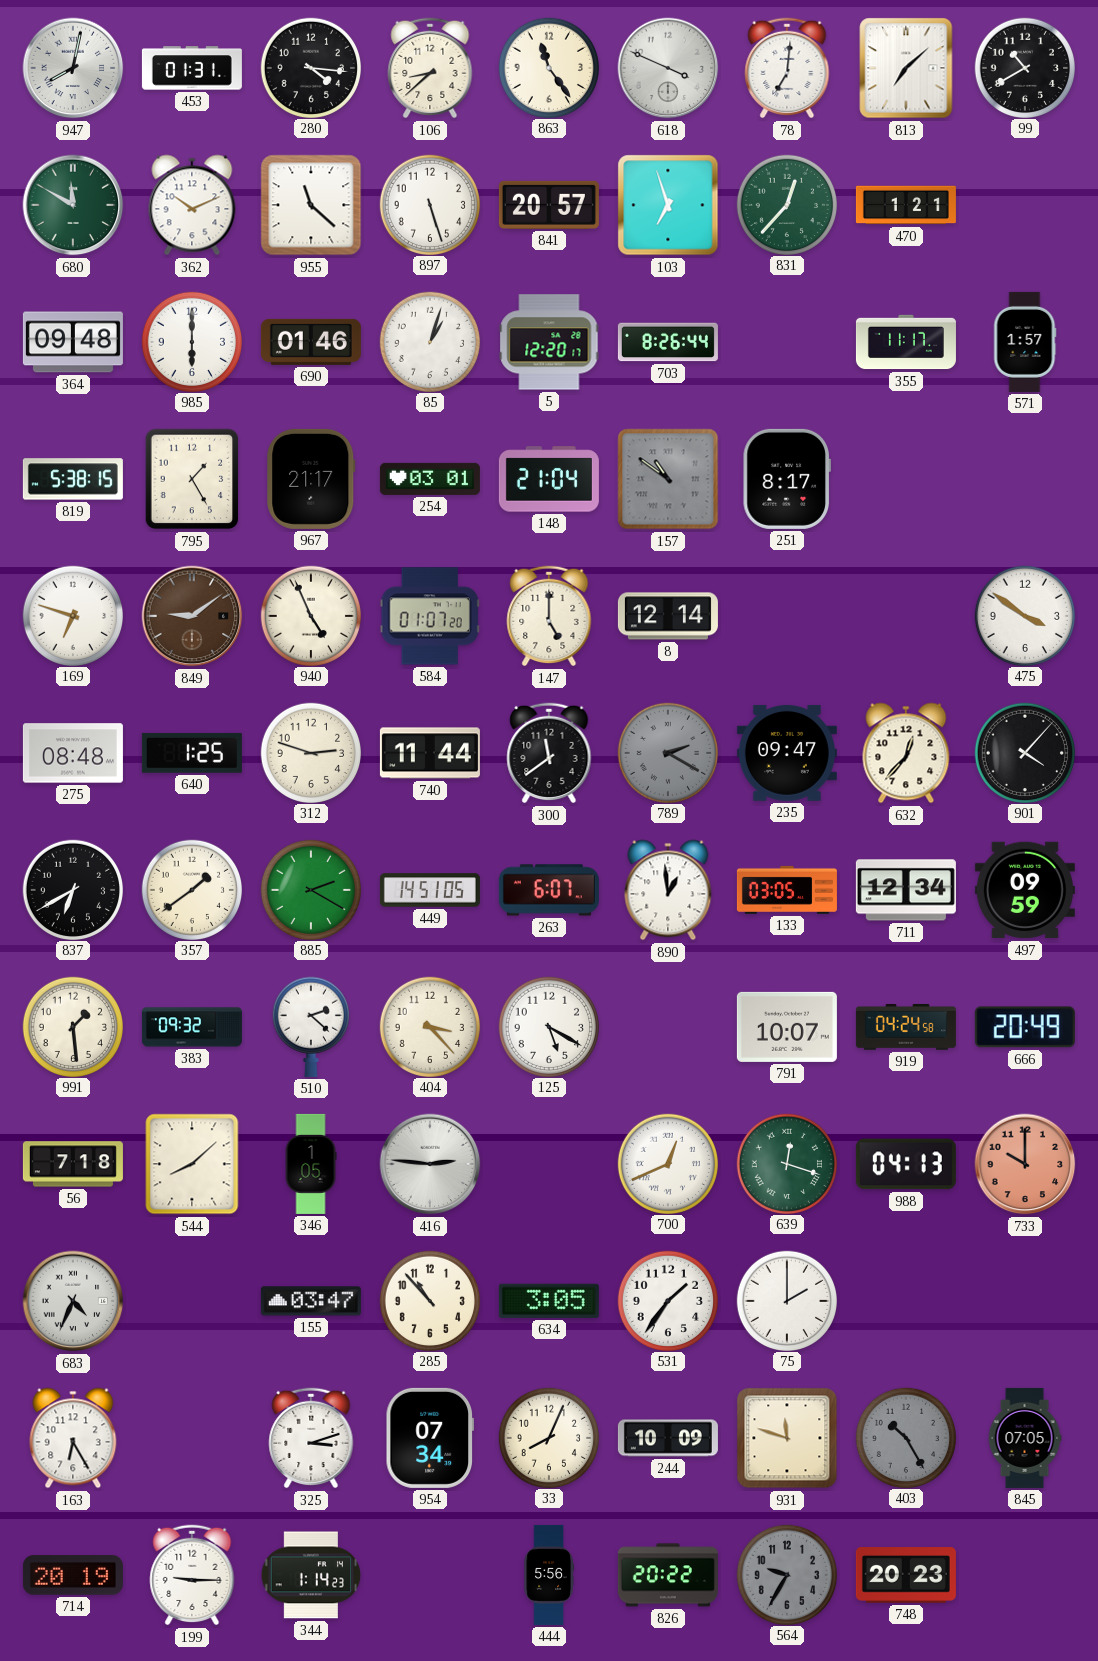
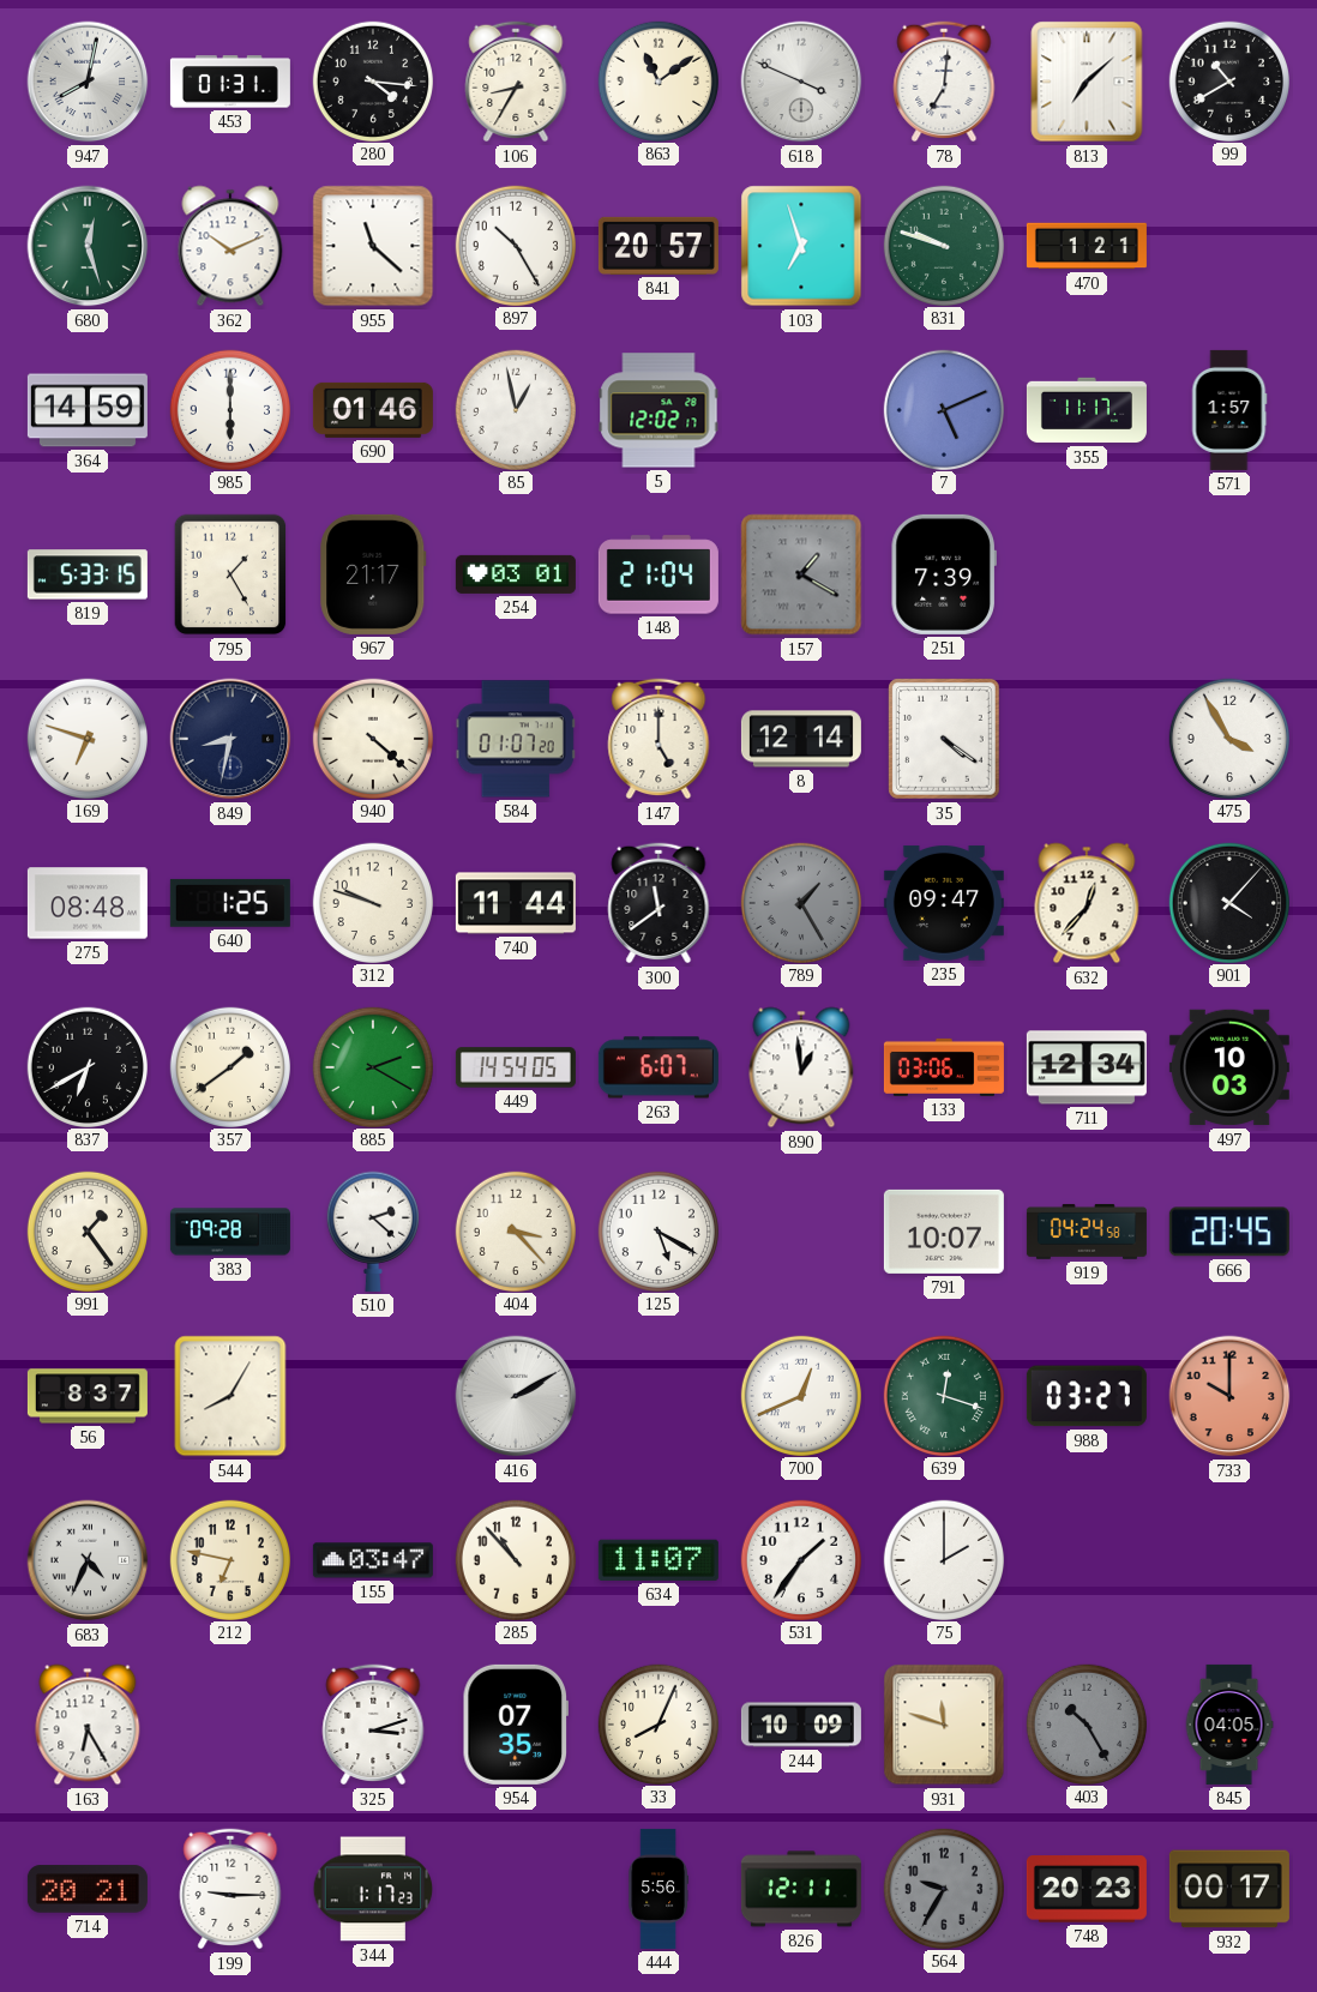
106: 8:38 -> 8:35 (516, 82)
863: 11:24 -> 11:09 (657, 80)
680: 11:50 -> 12:27 (88, 246)
897: 5:27 -> 10:25 (515, 245)
831: 12:37 -> 9:48 (943, 245)
364: 09:48 -> 14:59 (88, 410)
85: 1:03 -> 12:58 (515, 409)
5: 12:20 -> 12:02 (659, 410)
703: 8:26 -> none (668, 342)
7: none -> 5:11 (943, 409)
819: 5:38 -> 5:33 (88, 574)
157: 10:51 -> 1:20 (801, 574)
251: 8:17 -> 7:39 (944, 574)
849: 9:09 -> 8:32 (230, 739)
849 dial: brown -> navy (230, 739)
940: 4:56 -> 4:22 (372, 738)
35: none -> 4:21 (945, 739)
475: 3:51 -> 3:55 (1228, 738)
312: 2:48 -> 9:48 (372, 902)
789: 2:20 -> 1:25 (800, 902)
449: 14:51 -> 14:54 (516, 1067)
133: 03:05 -> 03:06 (944, 1067)
497: 09:59 -> 10:03 (1229, 1067)
991: 1:29 -> 1:24 (86, 1230)
383: 09:32 -> 09:28 (230, 1232)
666: 20:49 -> 20:45 (1229, 1232)
56: 7:18 -> 8:37 (88, 1396)
544: 8:08 -> 8:05 (230, 1396)
346: 1:05 -> none (311, 1164)
416: 2:46 -> 2:10 (516, 1396)
988: 04:13 -> 03:27 (1087, 1396)
212: none -> 6:47 (229, 1559)
634: 3:05 -> 11:07 (659, 1560)
954: 07:34 -> 07:35 (515, 1725)
845: 07:05 -> 04:05 (1229, 1725)
714: 20:19 -> 20:21 (88, 1889)
344: 1:14 -> 1:17 (373, 1889)
826: 20:22 -> 12:11 (801, 1889)
932: none -> 00:17 (1229, 1889)
